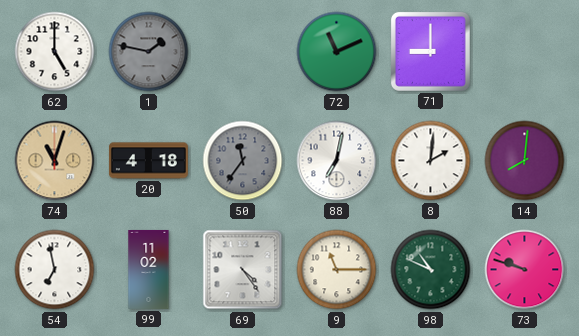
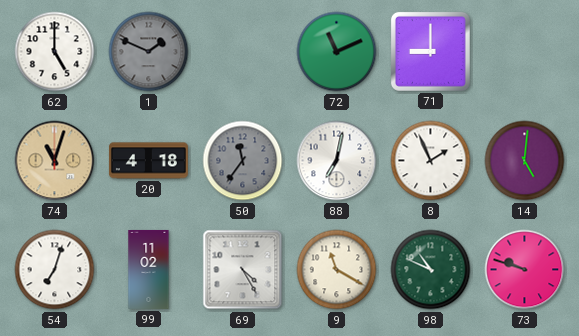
1: 1:47 -> 1:49 (149, 52)
8: 2:01 -> 1:56 (431, 161)
14: 8:01 -> 5:01 (525, 161)
54: 6:58 -> 7:03 (55, 270)
69: 4:24 -> 4:25 (243, 270)
9: 11:15 -> 11:20 (337, 270)
